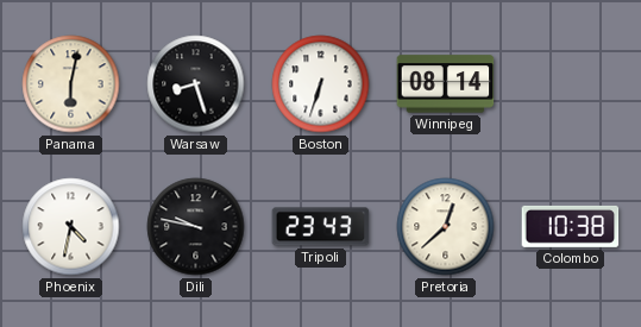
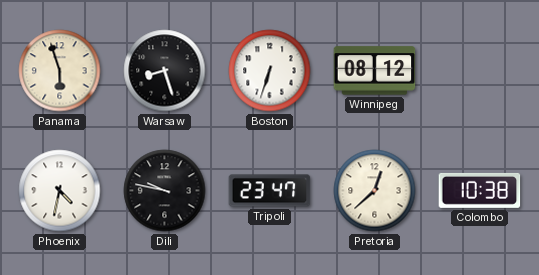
Panama: 6:02 -> 5:57 (60, 71)
Winnipeg: 08:14 -> 08:12 (375, 71)
Tripoli: 23:43 -> 23:47 (270, 191)
